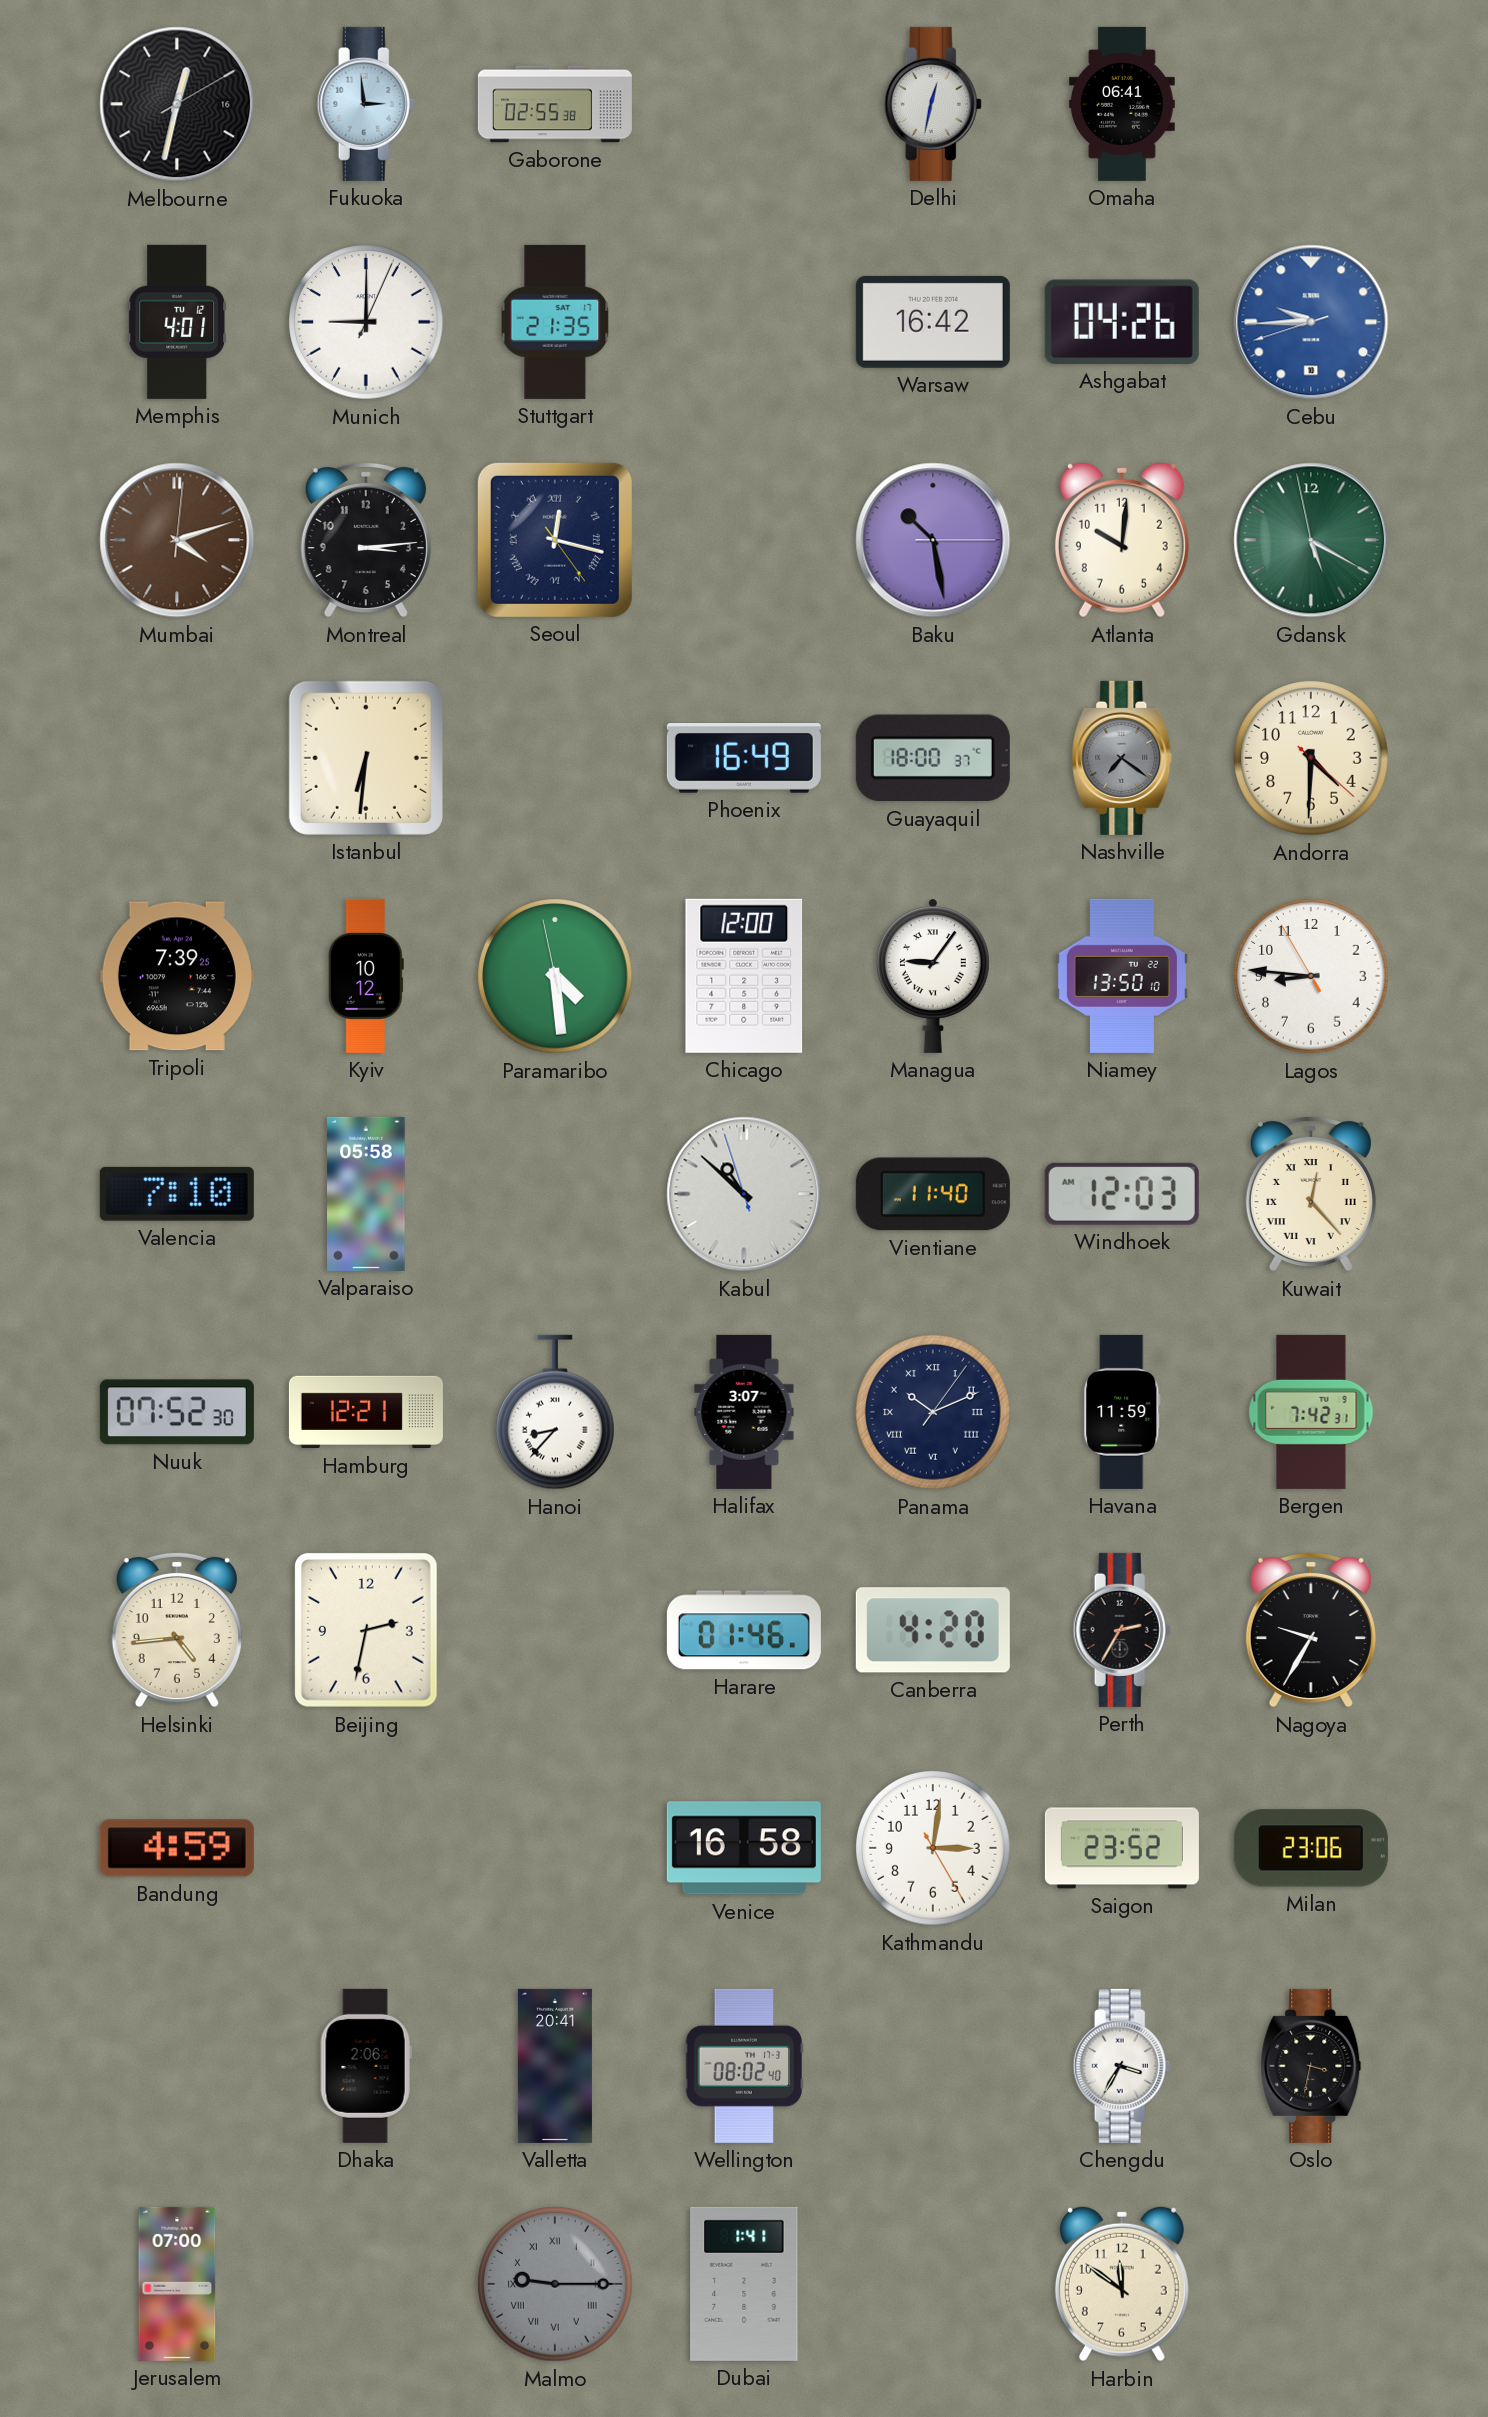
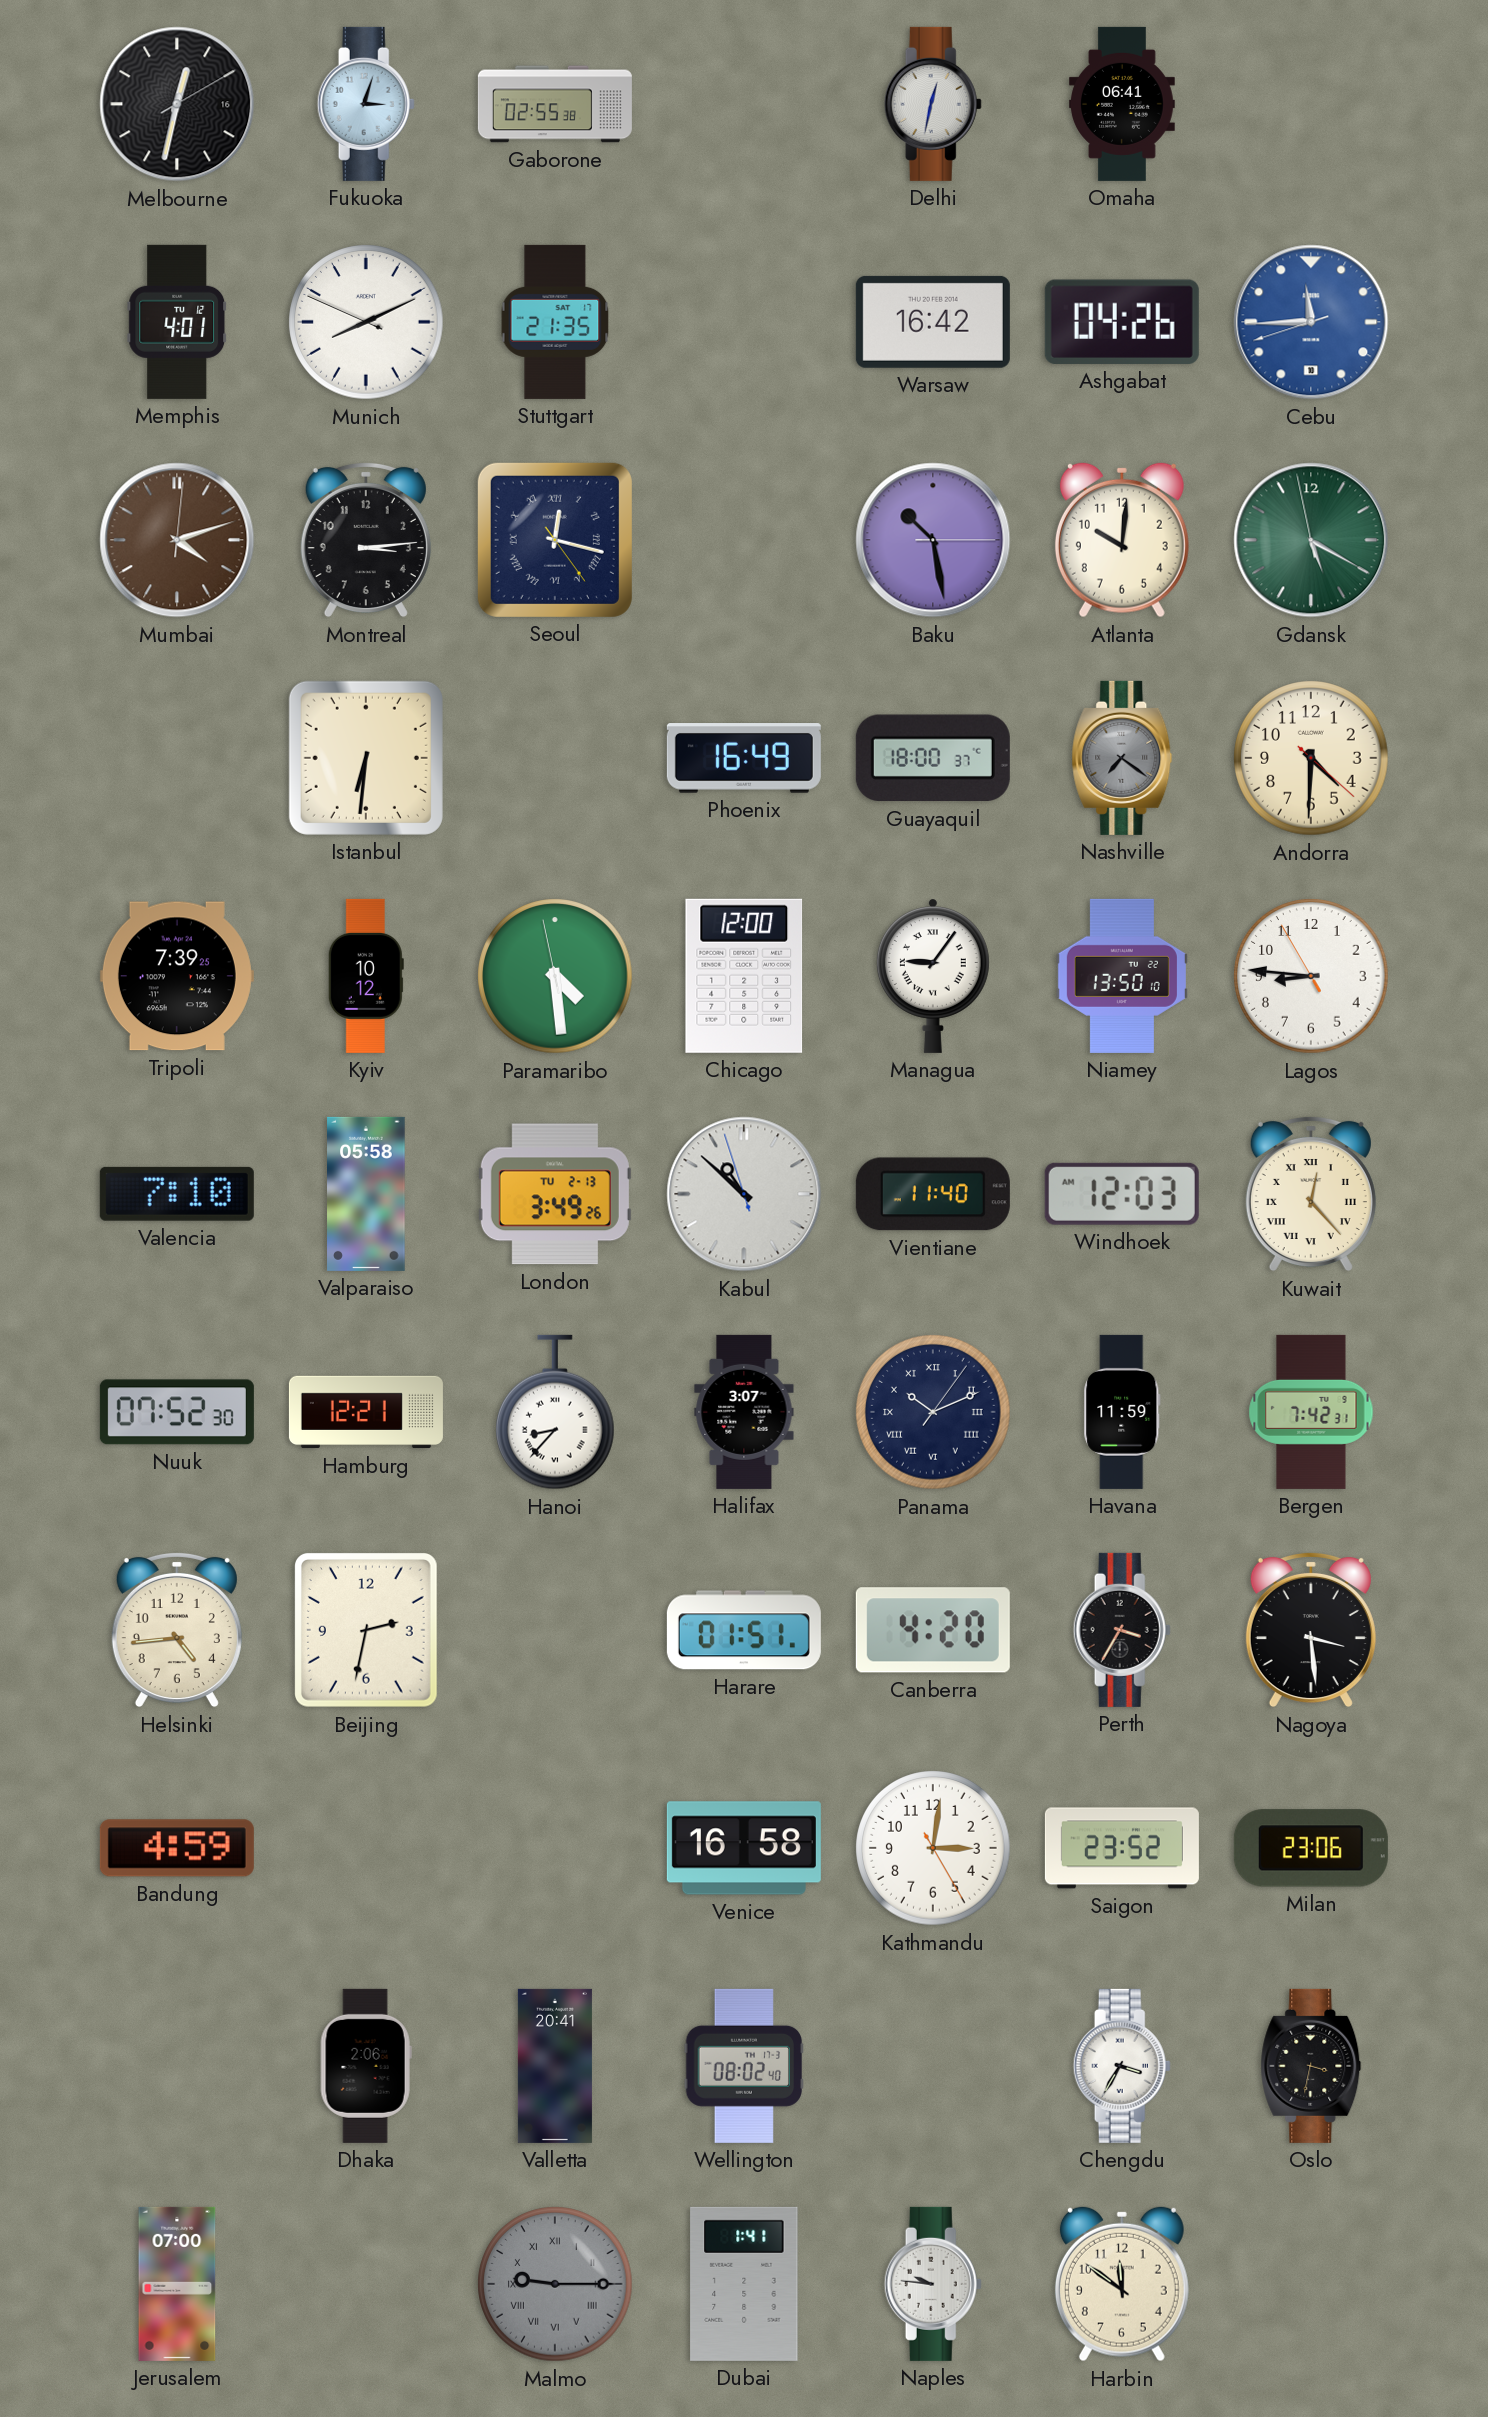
Fukuoka: 2:59 -> 3:03 (366, 104)
Munich: 9:00 -> 8:10 (366, 322)
Cebu: 9:44 -> 11:44 (1311, 322)
London: none -> 3:49 (555, 1194)
Harare: 01:46 -> 01:51 (744, 1630)
Perth: 2:35 -> 3:35 (1122, 1630)
Nagoya: 9:35 -> 3:29 (1311, 1630)
Naples: none -> 9:46 (933, 2284)
